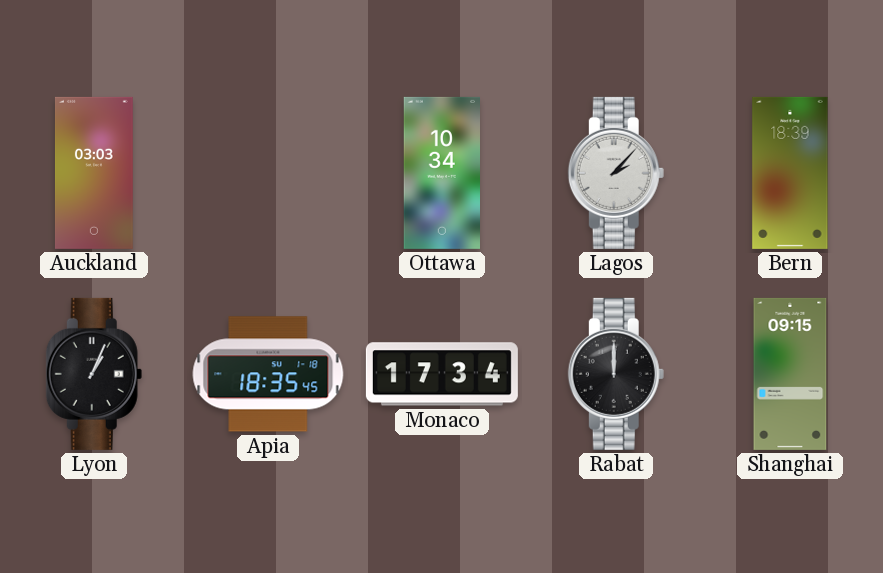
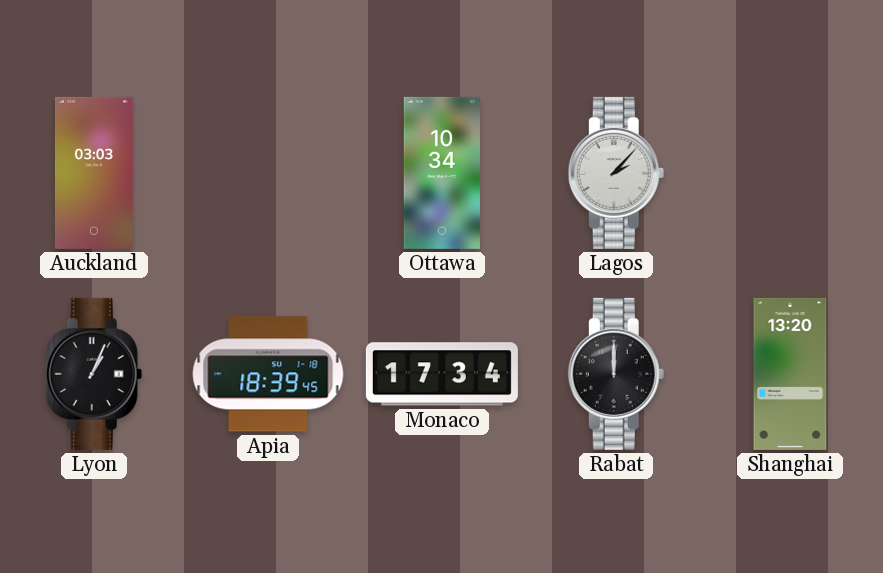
Bern: 18:39 -> none (790, 173)
Apia: 18:35 -> 18:39 (268, 374)
Shanghai: 09:15 -> 13:20 (790, 374)
